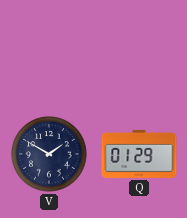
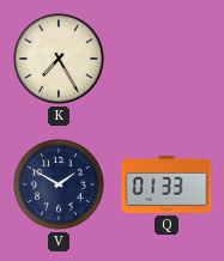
K: none -> 7:25 (59, 59)
Q: 01:29 -> 01:33 (167, 184)
